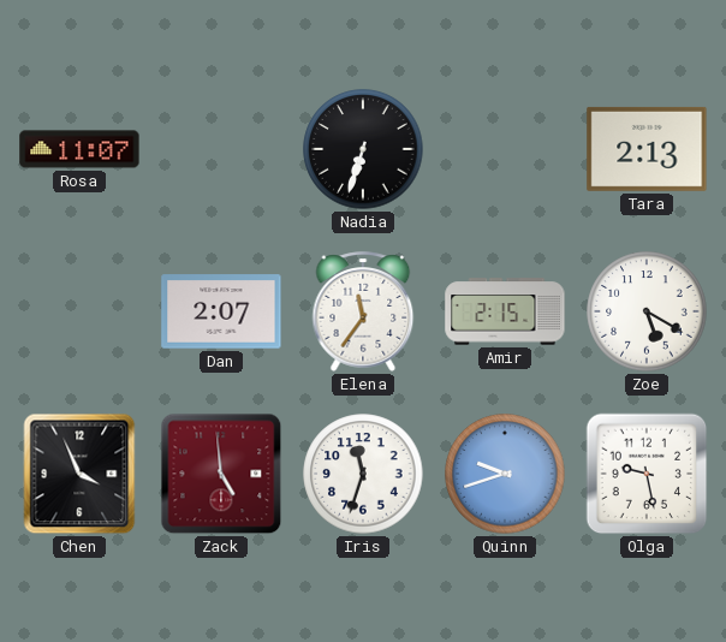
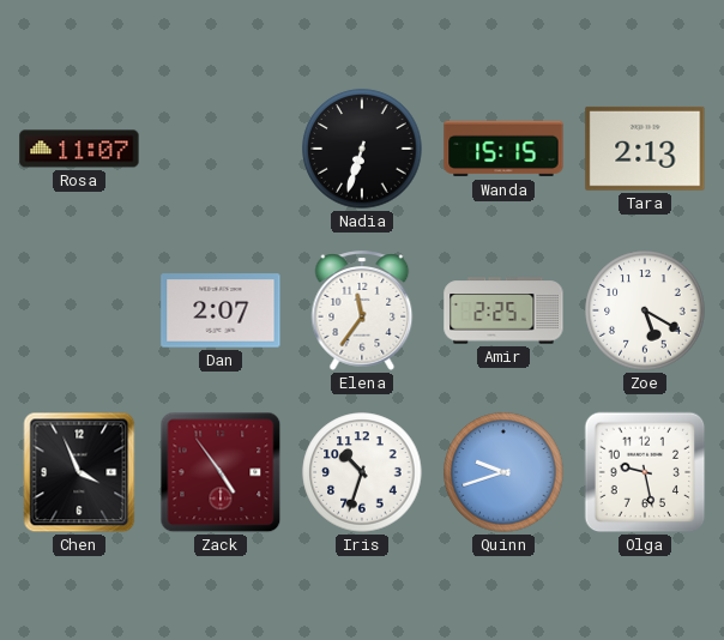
Wanda: none -> 15:15 (503, 149)
Amir: 2:15 -> 2:25 (503, 310)
Zack: 4:59 -> 4:54 (221, 472)
Iris: 11:33 -> 10:33 (362, 472)
